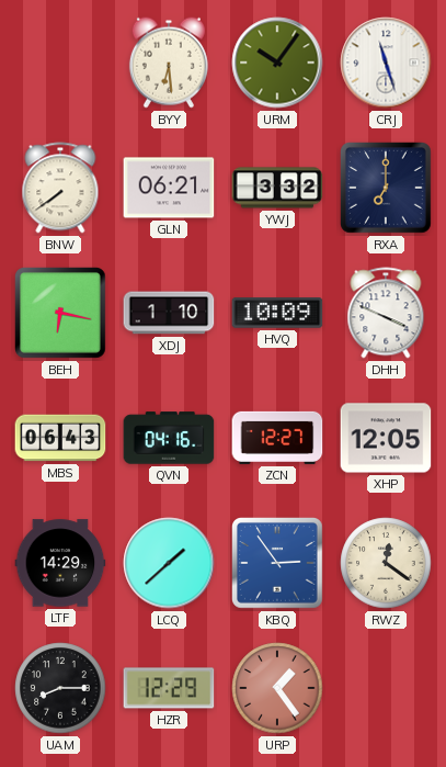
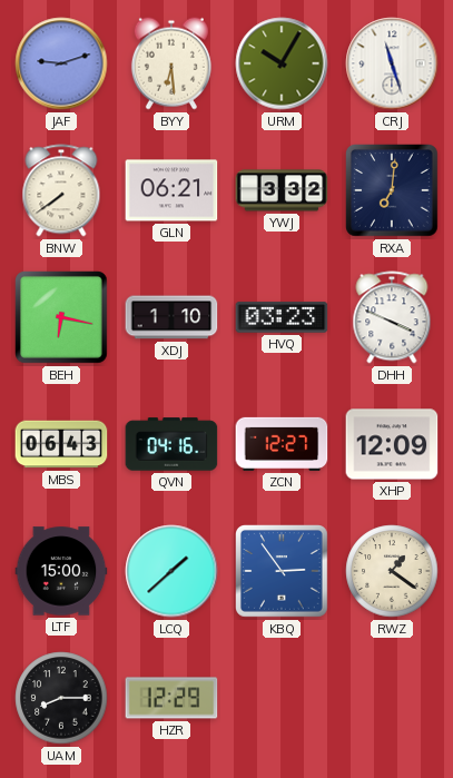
JAF: none -> 9:12 (61, 63)
URM: 10:06 -> 10:05 (282, 63)
RXA: 7:00 -> 7:01 (393, 191)
HVQ: 10:09 -> 03:23 (282, 317)
XHP: 12:05 -> 12:09 (392, 444)
LTF: 14:29 -> 15:00 (61, 571)
RWZ: 12:21 -> 1:21 (392, 571)
URP: 1:24 -> none (277, 688)
